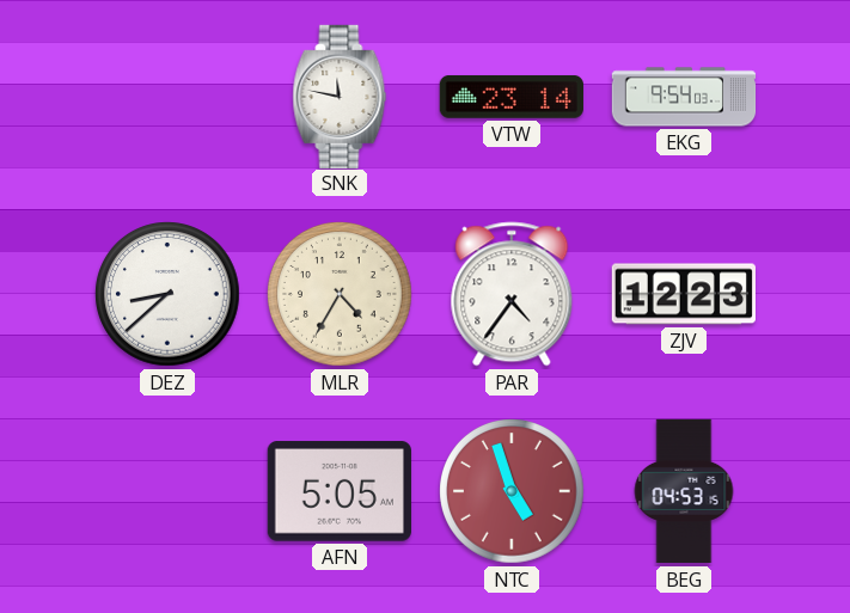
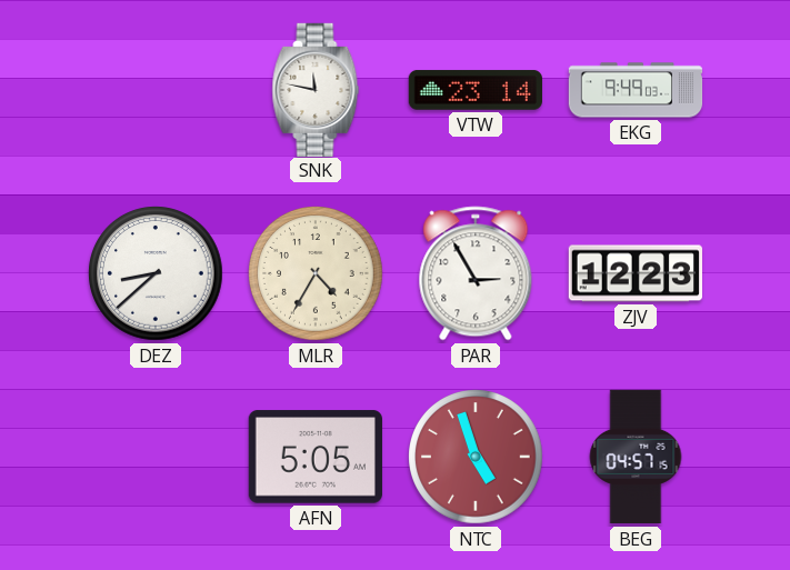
EKG: 9:54 -> 9:49 (636, 90)
PAR: 4:36 -> 2:55 (476, 273)
BEG: 04:53 -> 04:57 (636, 457)
